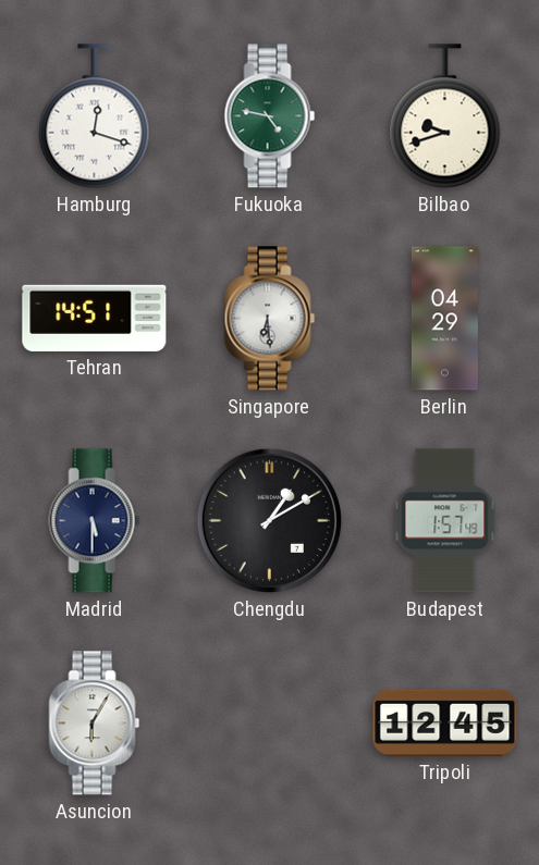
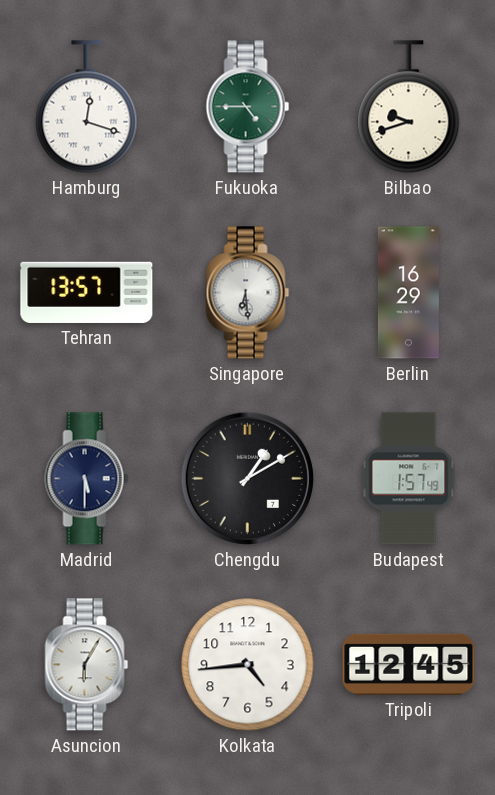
Fukuoka: 4:47 -> 4:45 (248, 107)
Tehran: 14:51 -> 13:57 (87, 292)
Berlin: 04:29 -> 16:29 (408, 293)
Kolkata: none -> 4:44 (248, 665)
